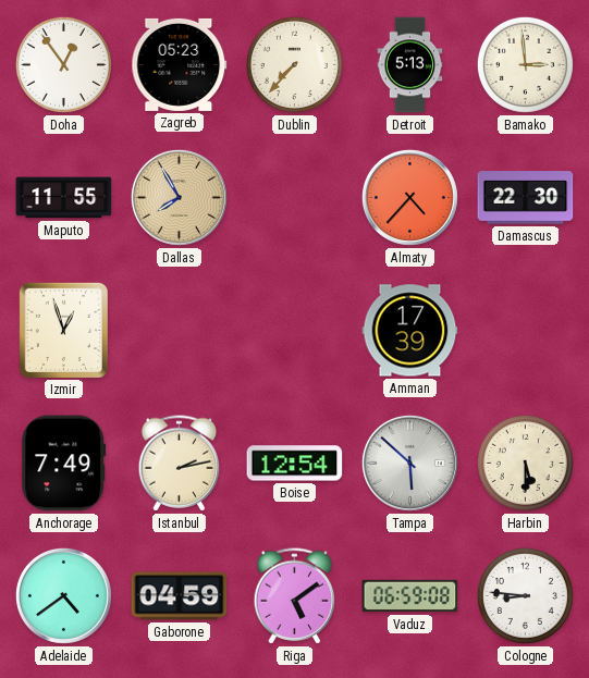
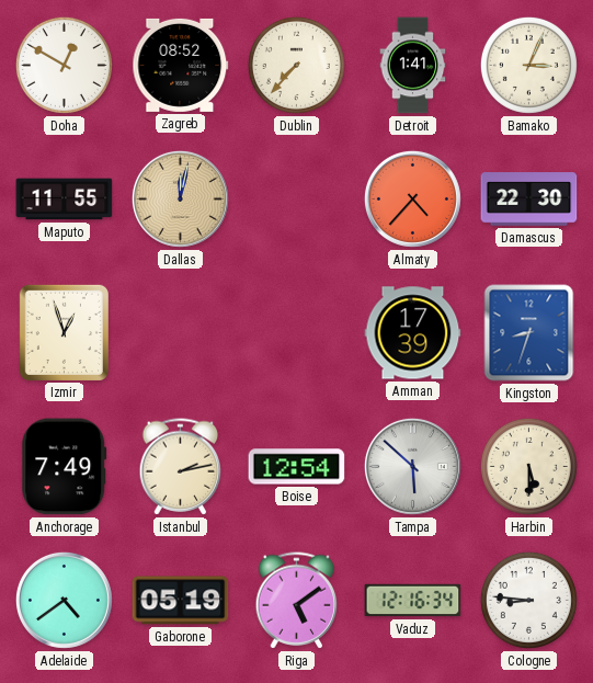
Doha: 12:54 -> 12:50 (64, 65)
Zagreb: 05:23 -> 08:52 (181, 65)
Detroit: 5:13 -> 1:41 (413, 66)
Bamako: 2:59 -> 3:04 (528, 65)
Dallas: 7:55 -> 12:02 (180, 198)
Kingston: none -> 8:33 (529, 333)
Gaborone: 04:59 -> 05:19 (181, 601)
Vaduz: 06:59 -> 12:16 (413, 601)
